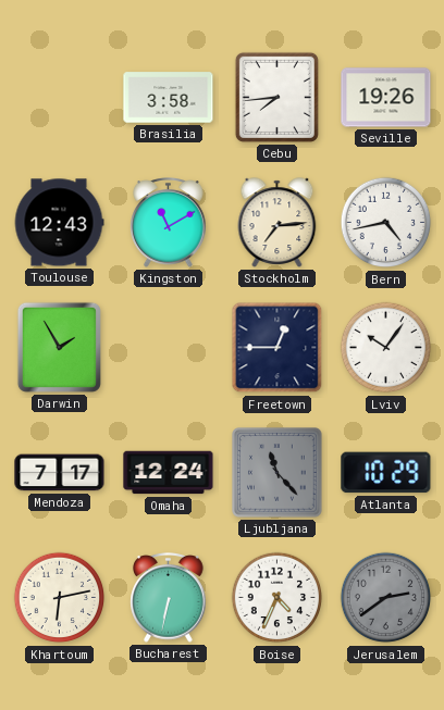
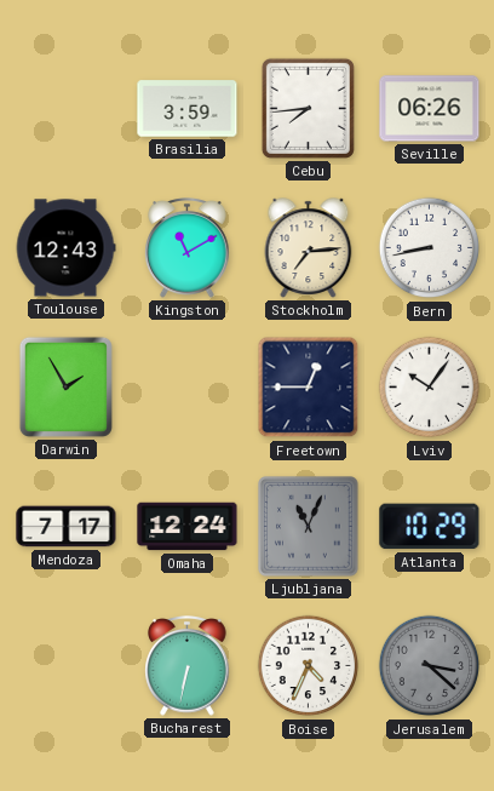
Brasilia: 3:58 -> 3:59 (188, 109)
Seville: 19:26 -> 06:26 (430, 109)
Bern: 4:43 -> 8:43 (430, 248)
Ljubljana: 11:23 -> 11:04 (309, 527)
Khartoum: 6:13 -> none (60, 598)
Jerusalem: 2:39 -> 3:22 (430, 666)
